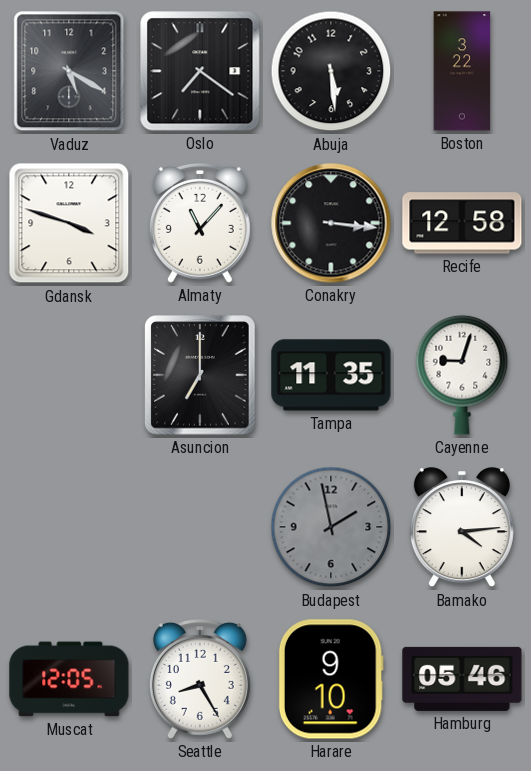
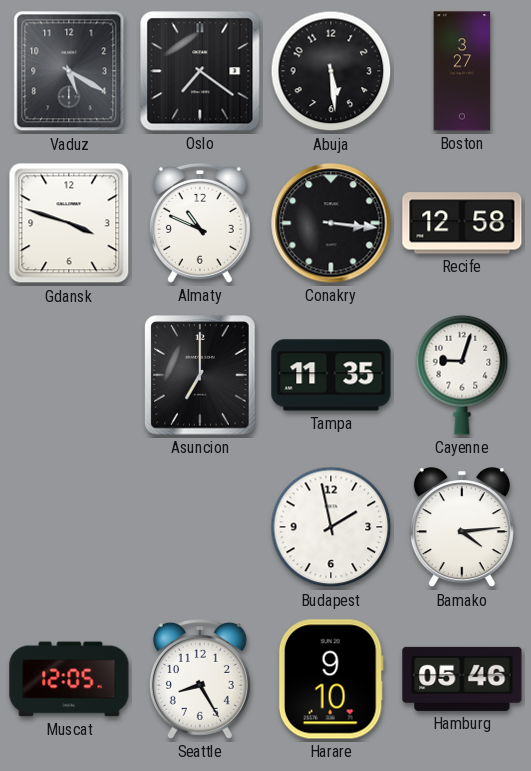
Boston: 3:22 -> 3:27 (462, 71)
Almaty: 11:07 -> 10:49 (200, 223)
Budapest dial: grey -> white (331, 527)
